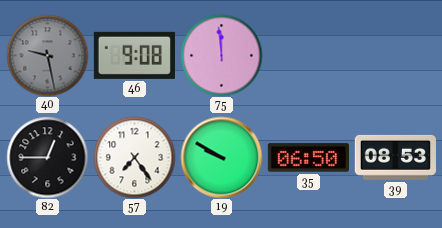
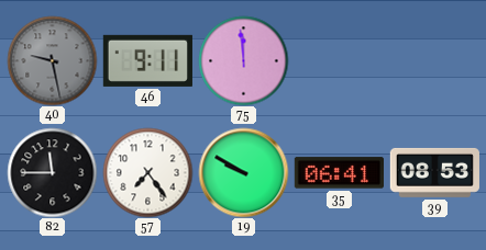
46: 9:08 -> 9:11 (147, 60)
82: 12:45 -> 11:45 (52, 172)
35: 06:50 -> 06:41 (339, 173)
